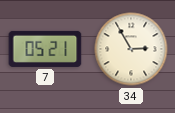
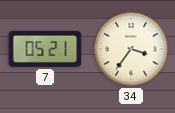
34: 2:55 -> 3:36 (131, 49)
